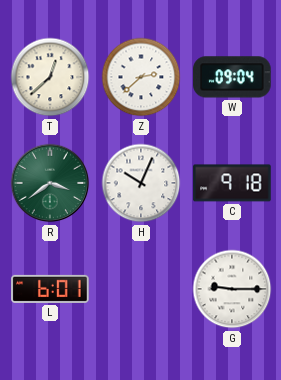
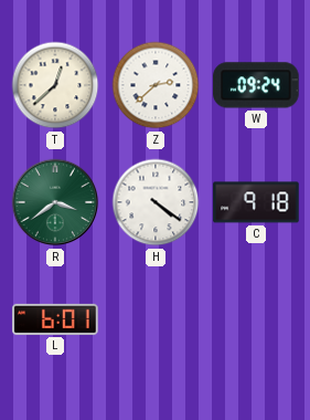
W: 09:04 -> 09:24 (256, 85)
H: 10:04 -> 4:21 (156, 202)
G: 9:15 -> none (232, 289)
